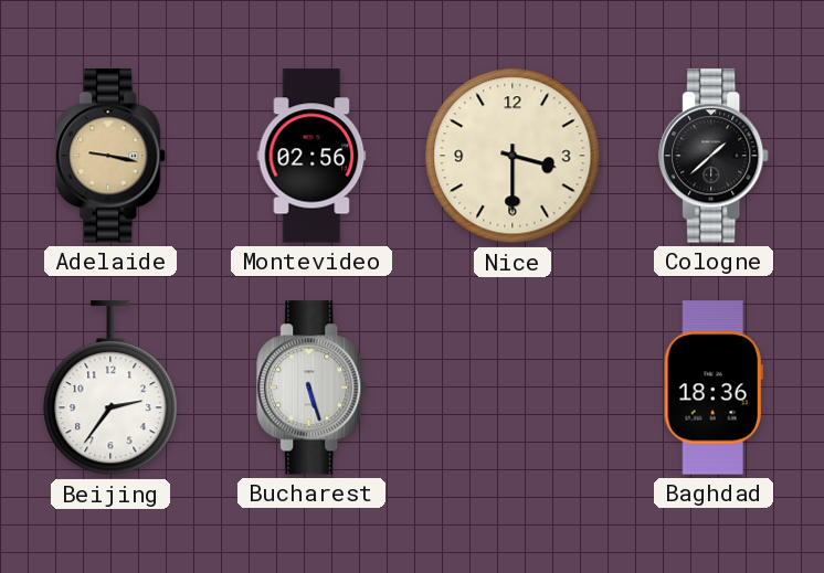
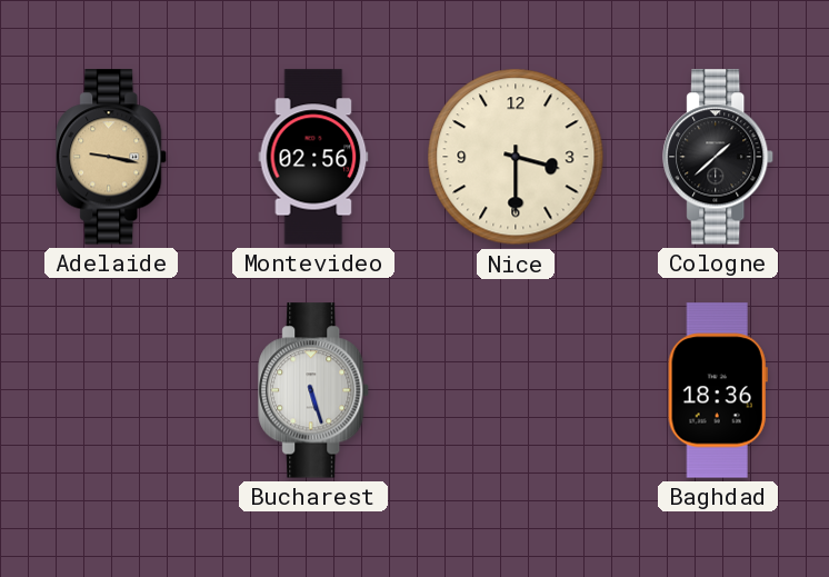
Beijing: 2:36 -> none (110, 389)
